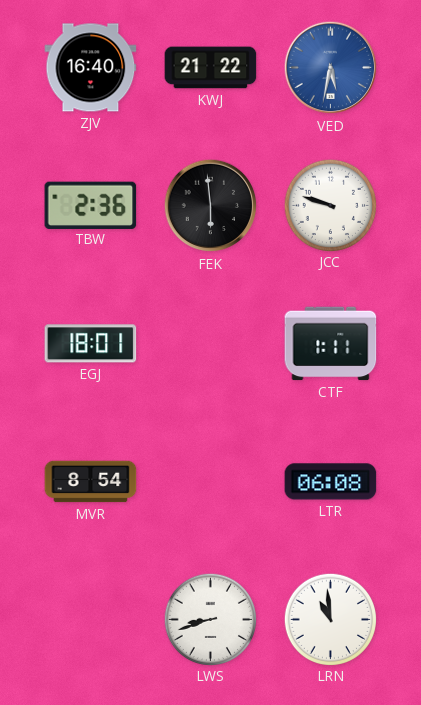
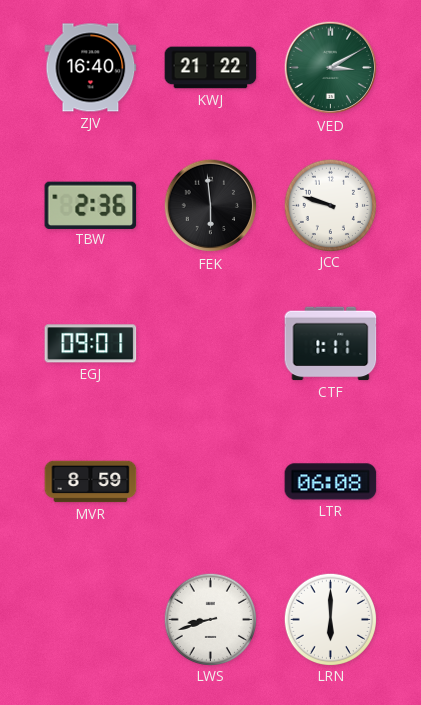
VED: 5:32 -> 3:10 (331, 68)
VED dial: blue -> green (331, 68)
EGJ: 18:01 -> 09:01 (91, 344)
MVR: 8:54 -> 8:59 (91, 482)
LRN: 10:59 -> 6:00 (330, 619)
